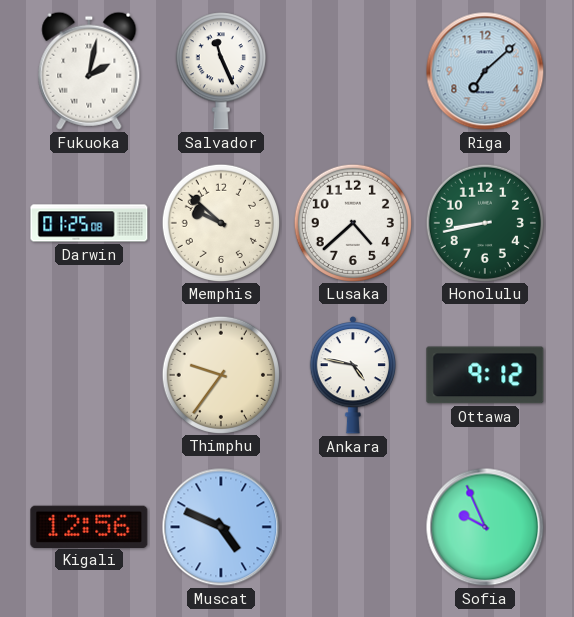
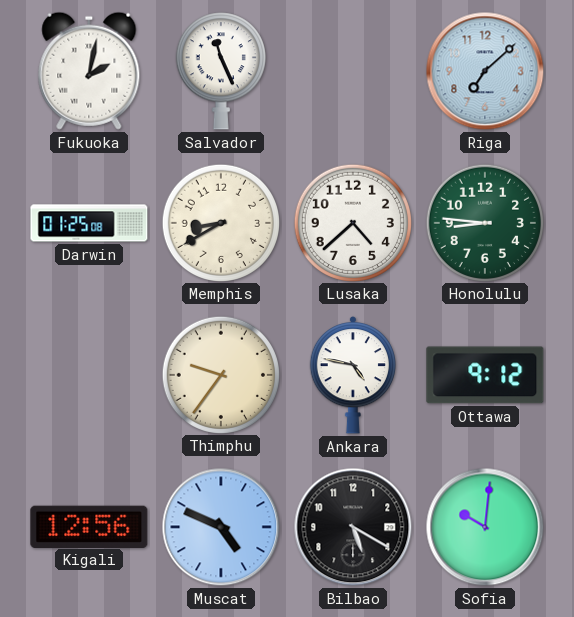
Memphis: 9:52 -> 8:40 (220, 222)
Honolulu: 8:43 -> 8:46 (484, 222)
Bilbao: none -> 5:20 (353, 527)
Sofia: 9:56 -> 10:01 (485, 527)
